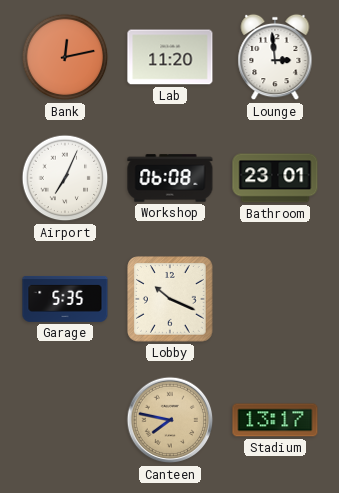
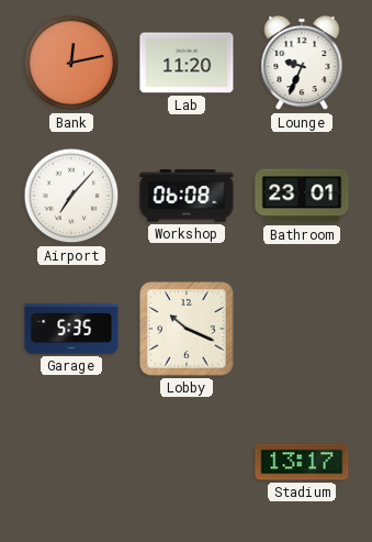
Lounge: 2:59 -> 9:34 (302, 63)
Airport: 7:04 -> 7:07 (71, 196)
Canteen: 7:47 -> none (170, 420)
